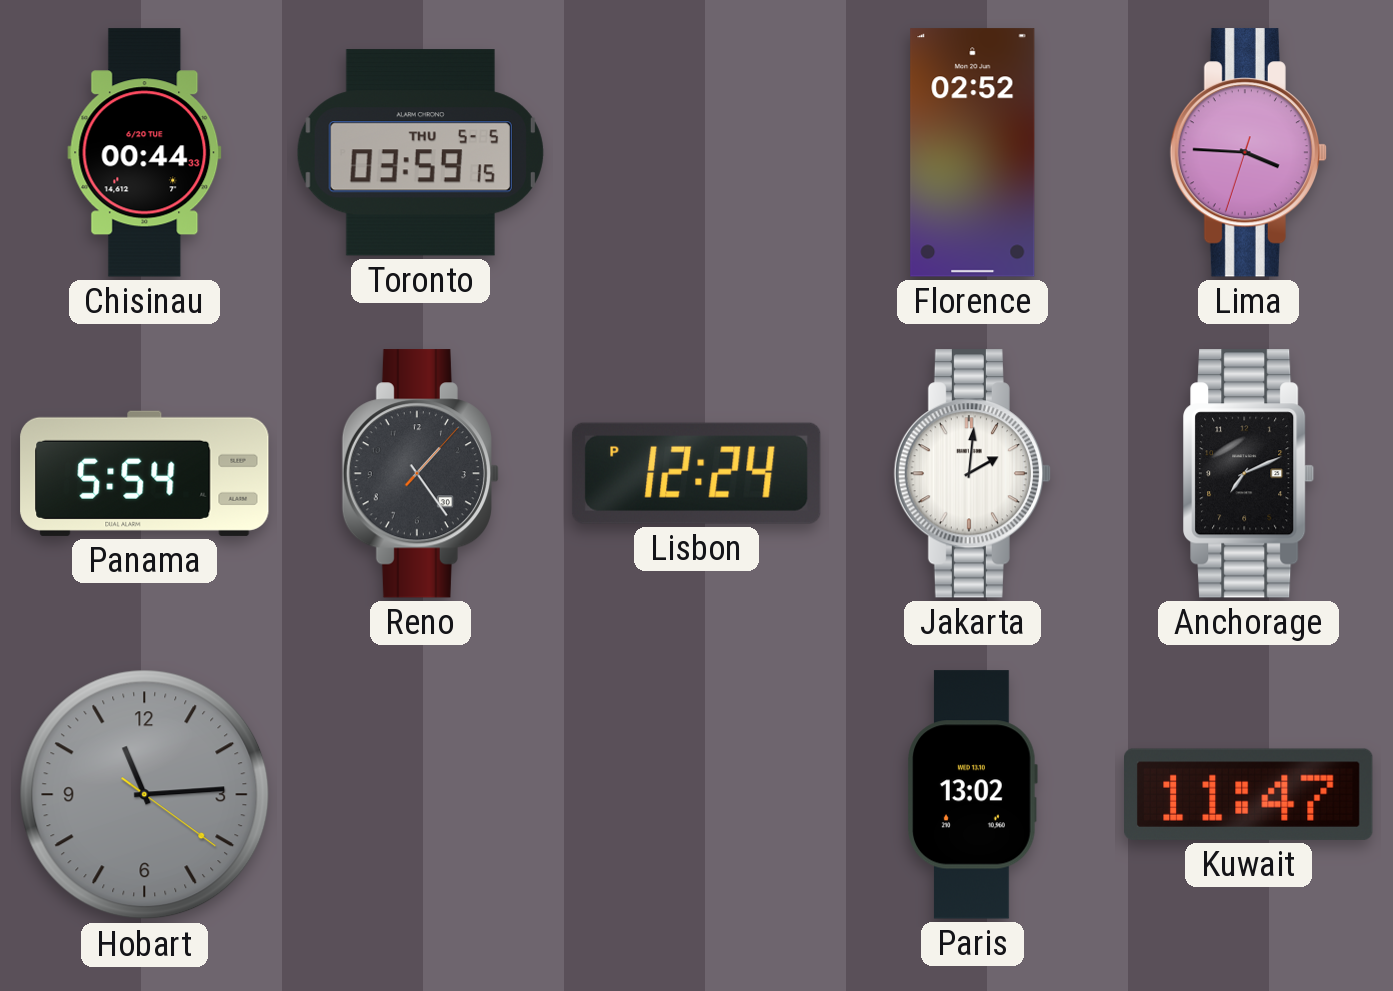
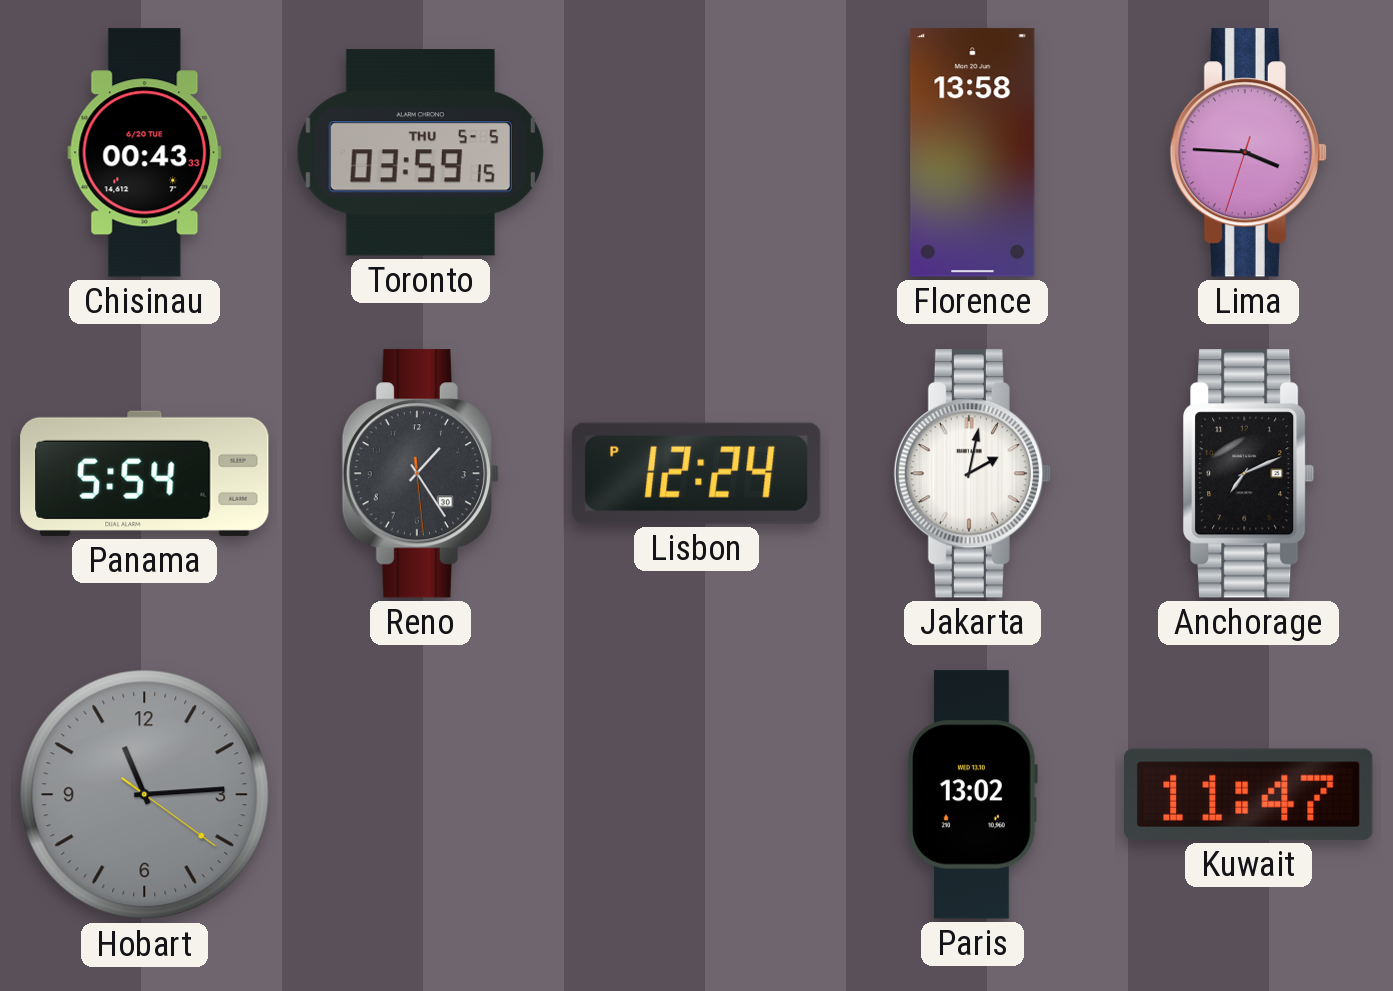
Chisinau: 00:44 -> 00:43 (145, 153)
Florence: 02:52 -> 13:58 (973, 153)
Reno: 1:24:07 -> 1:24:29 (420, 474)
Jakarta: 2:01 -> 2:02 (972, 474)
